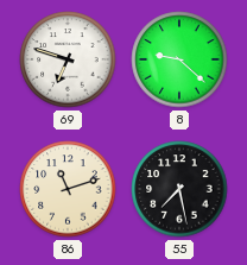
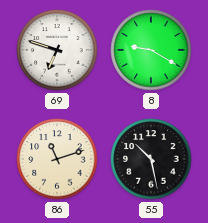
8: 9:22 -> 9:20 (151, 50)
55: 7:28 -> 10:28 (151, 159)
